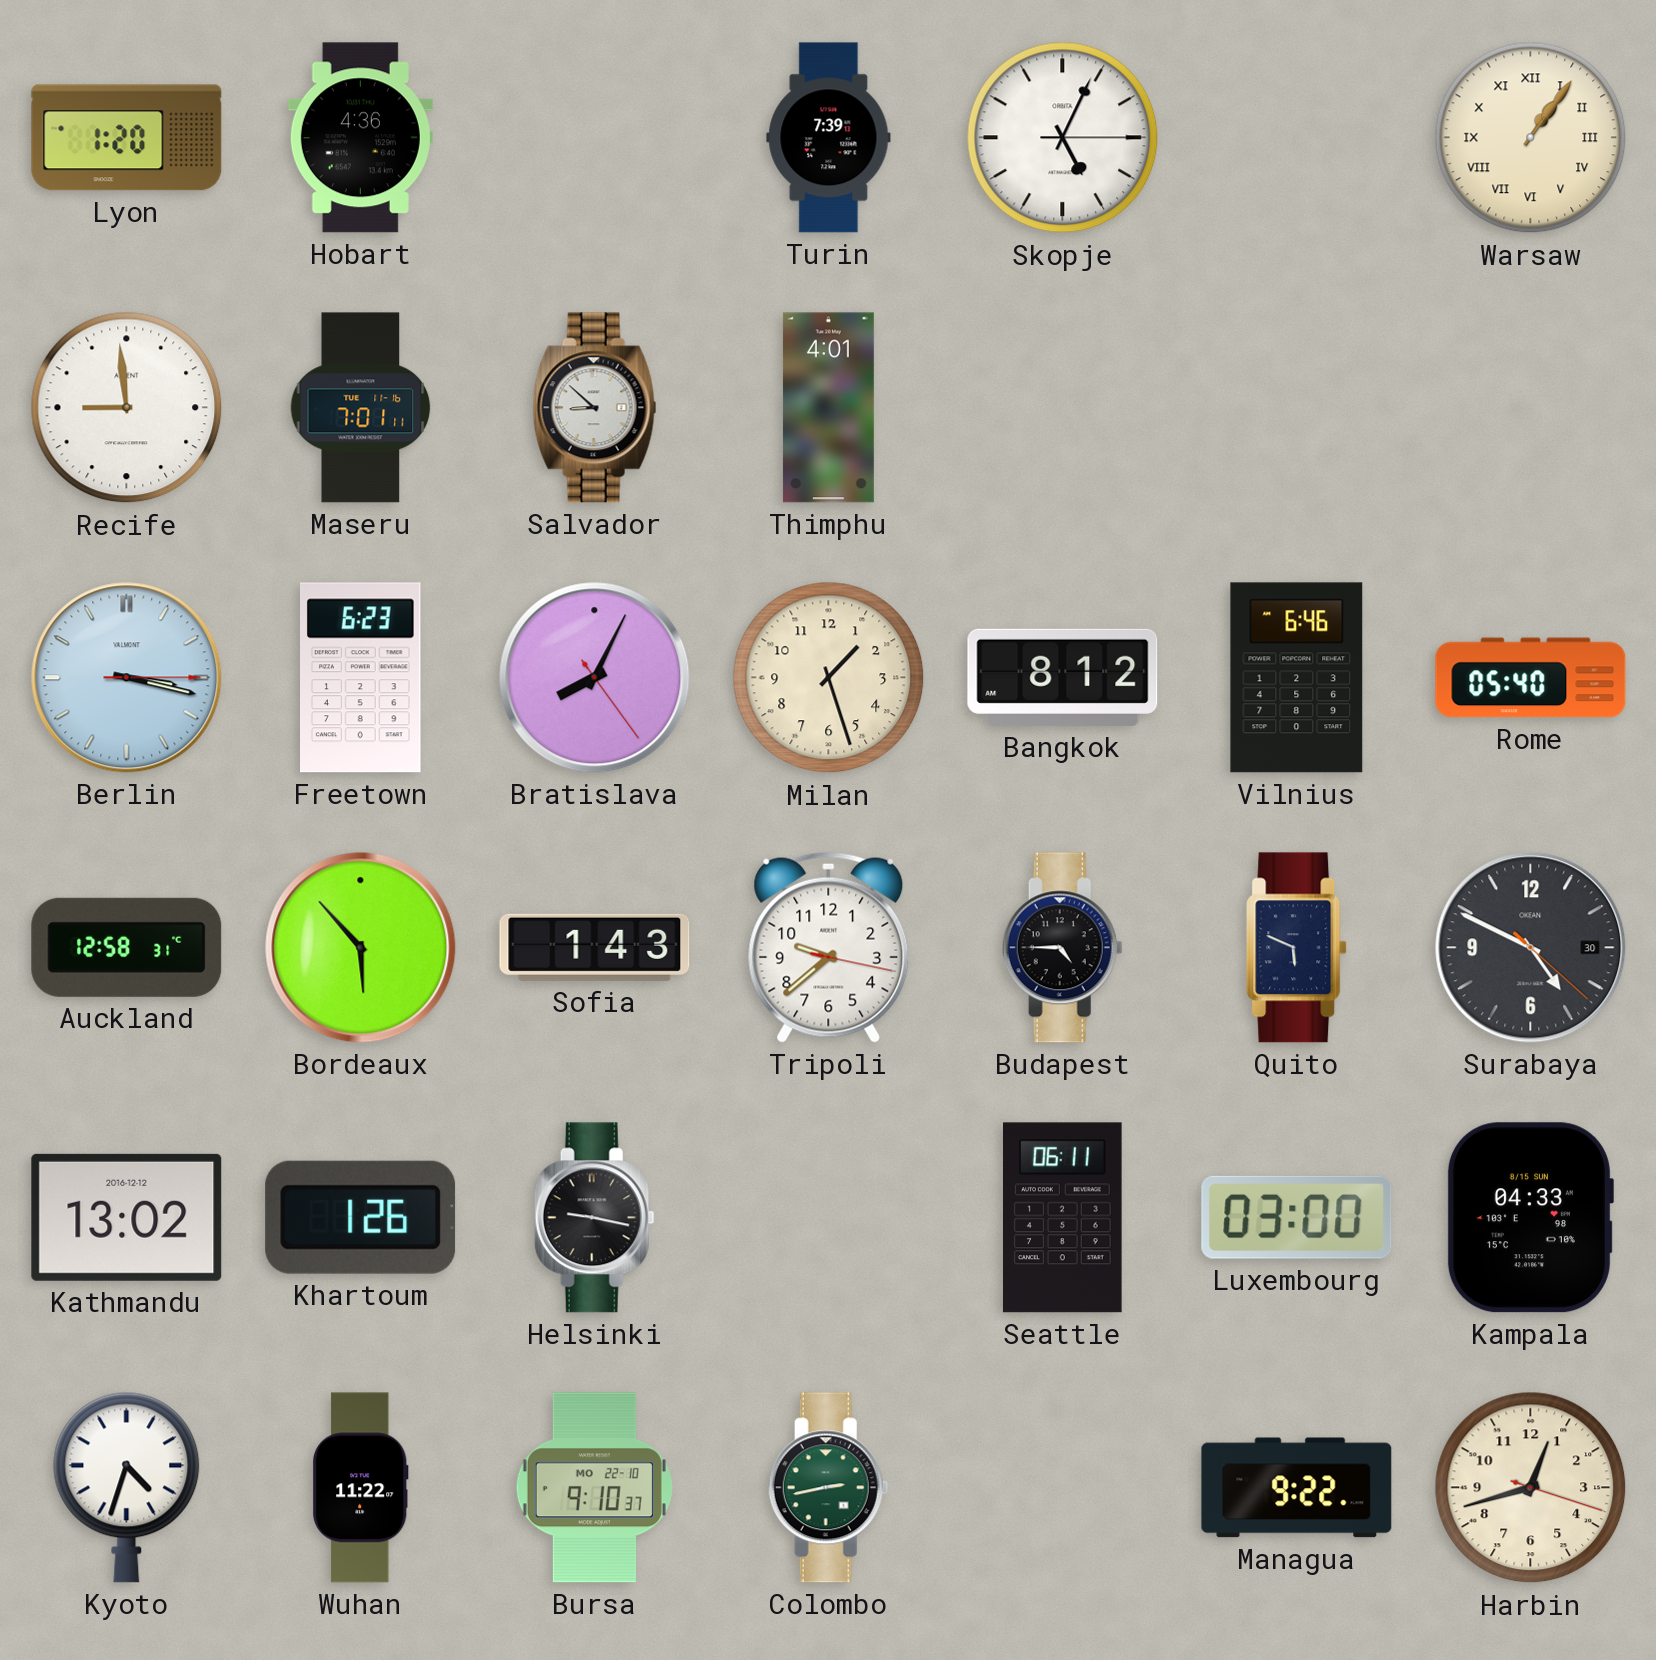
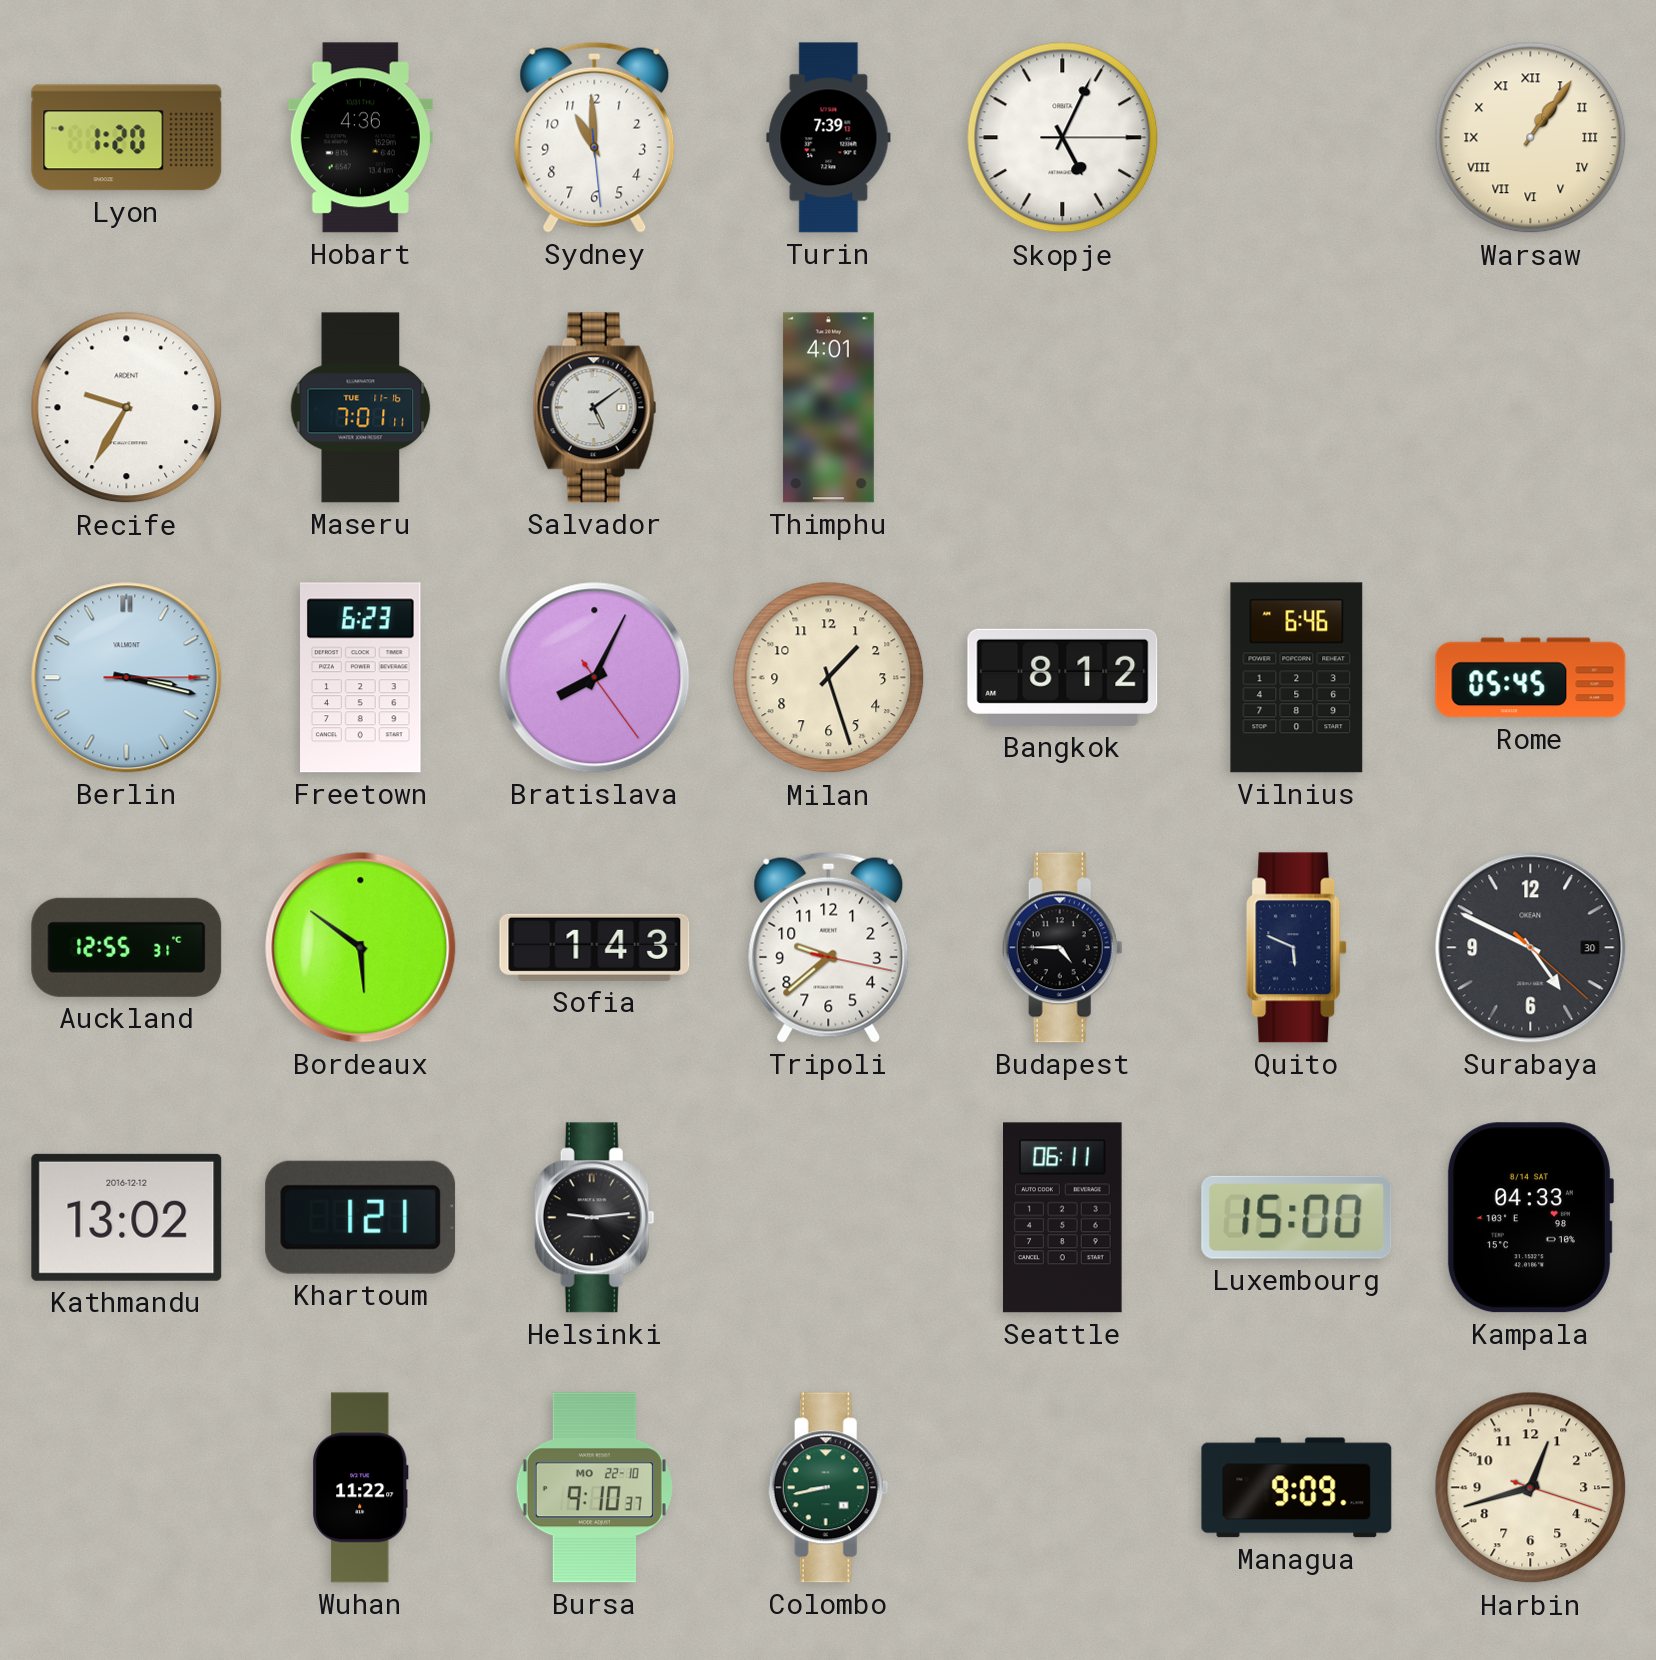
Sydney: none -> 10:59 (595, 137)
Recife: 8:59 -> 9:35 (127, 408)
Salvador: 8:52 -> 5:09 (595, 408)
Rome: 05:40 -> 05:45 (1531, 678)
Auckland: 12:58 -> 12:55 (127, 947)
Bordeaux: 5:53 -> 5:51 (361, 948)
Khartoum: 1:26 -> 1:21 (361, 1217)
Helsinki: 9:17 -> 9:14 (594, 1218)
Luxembourg: 03:00 -> 15:00 (1297, 1217)
Kampala date: 8/15 SUN -> 8/14 SAT (1530, 1218)
Kyoto: 4:33 -> none (127, 1487)
Colombo: 2:43 -> 8:43 (828, 1488)
Managua: 9:22 -> 9:09 (1297, 1488)
